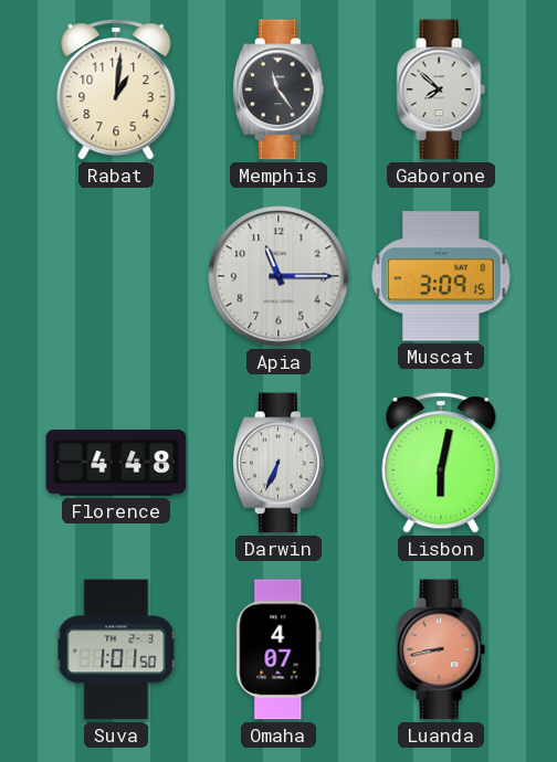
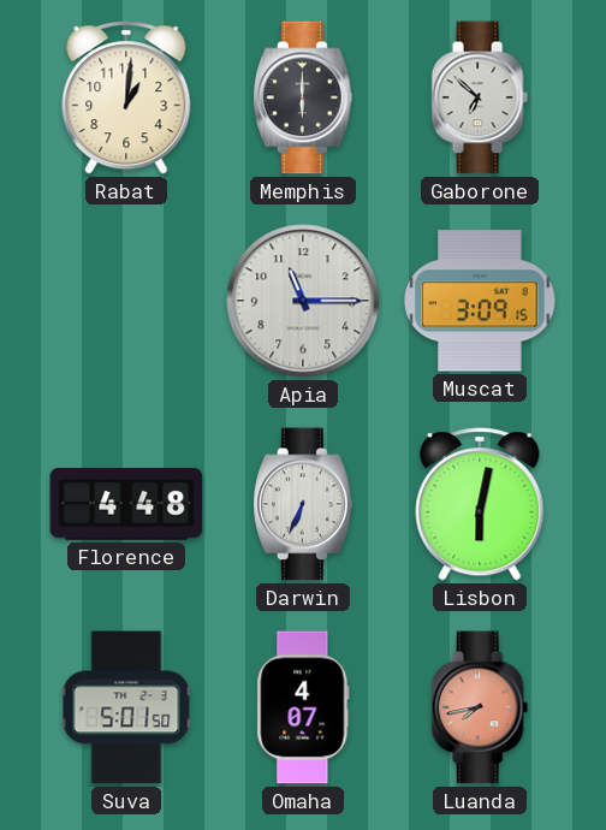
Memphis: 11:24 -> 6:00 (303, 97)
Gaborone: 7:52 -> 6:52 (480, 97)
Suva: 1:01 -> 5:01 (126, 707)
Luanda: 8:43 -> 7:43 (480, 707)
